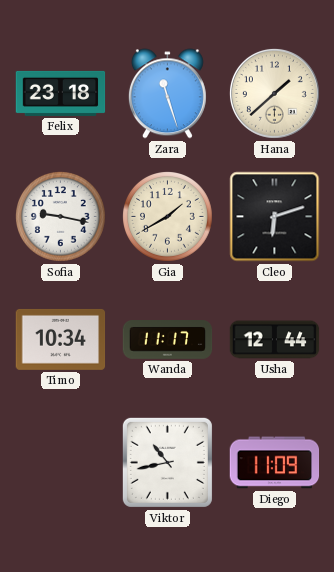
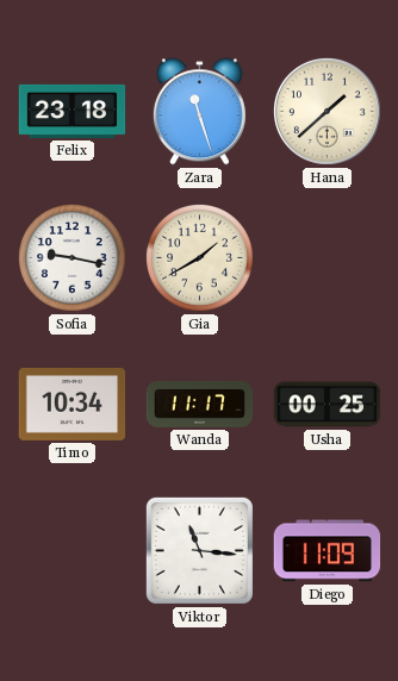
Cleo: 6:12 -> none (275, 217)
Usha: 12:44 -> 00:25 (328, 405)
Viktor: 10:43 -> 11:16 (199, 550)
